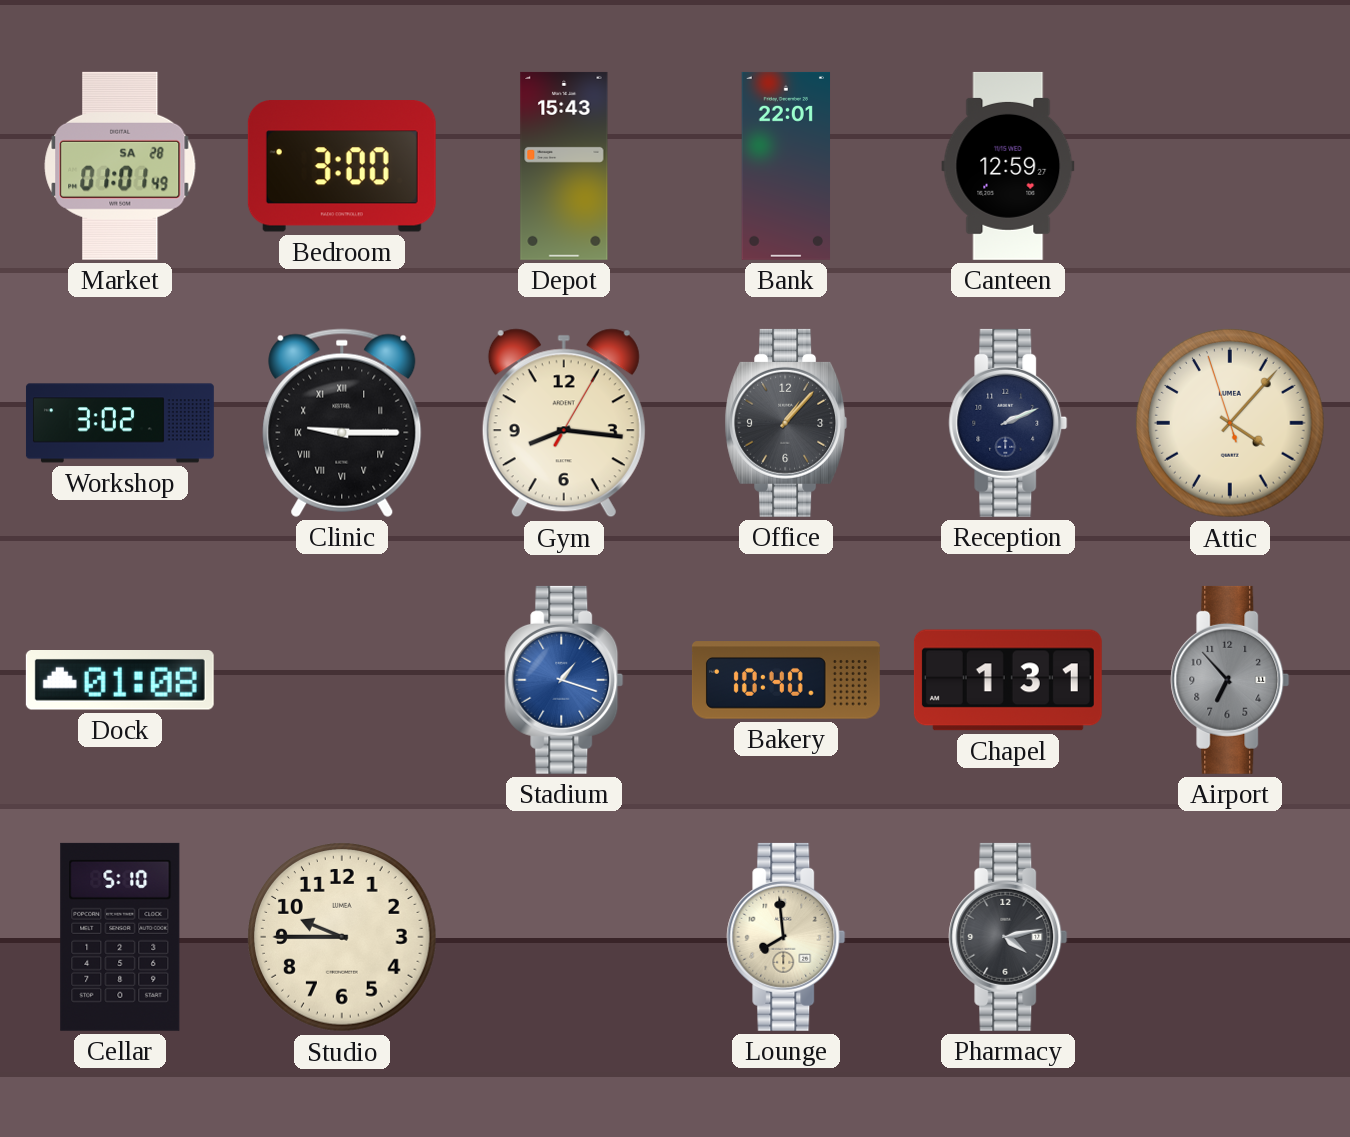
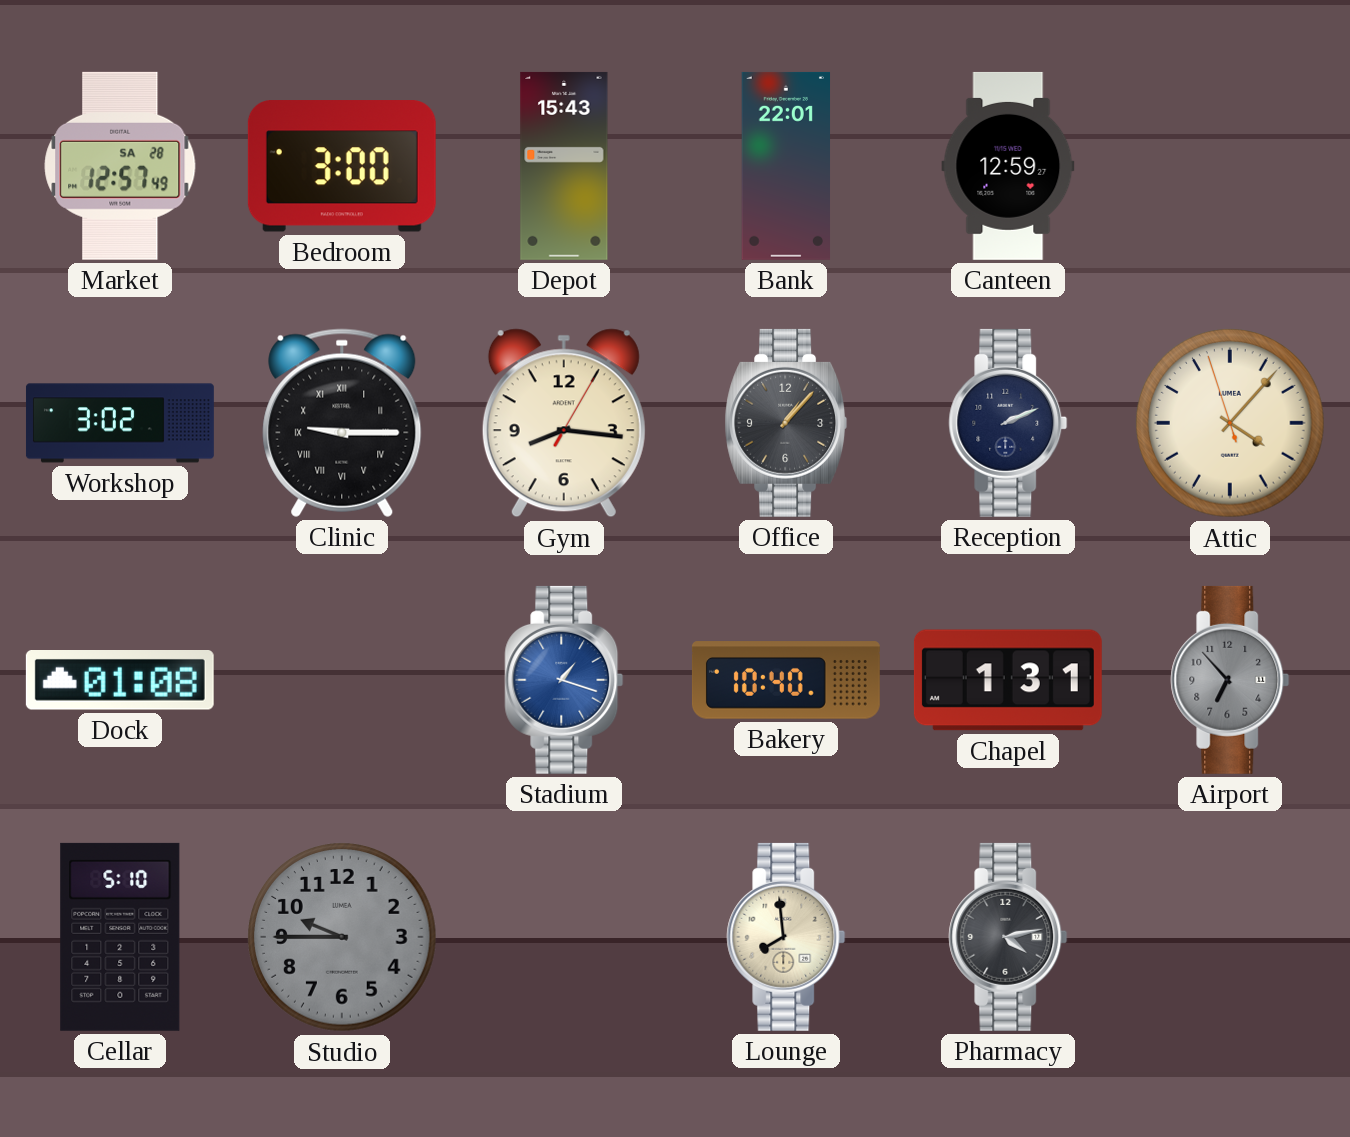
Market: 01:01 -> 12:57 (120, 166)
Studio dial: cream -> grey (342, 937)
